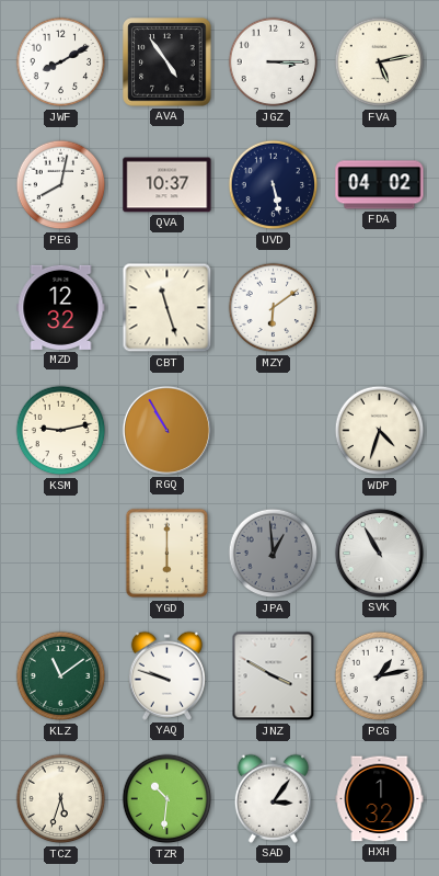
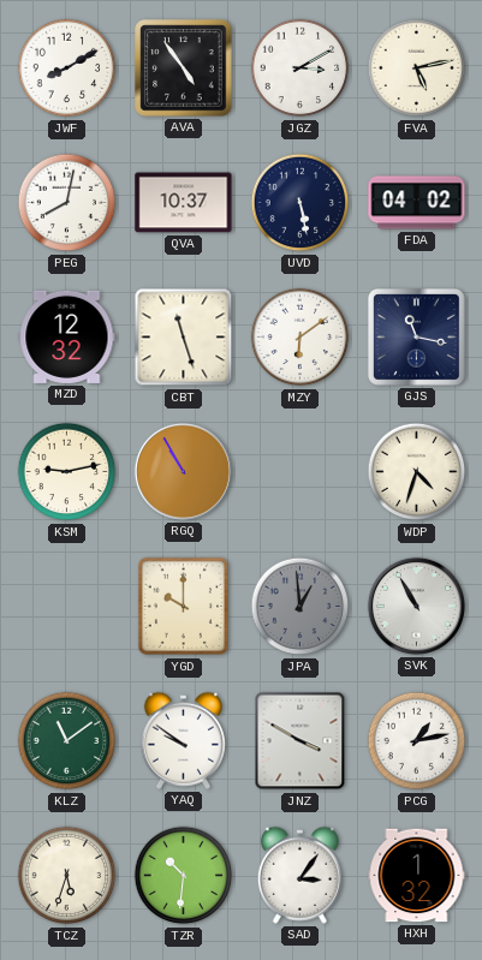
JGZ: 3:15 -> 3:10 (300, 68)
GJS: none -> 11:17 (416, 336)
YGD: 6:00 -> 10:00 (184, 607)
YAQ: 9:48 -> 9:51 (183, 740)
